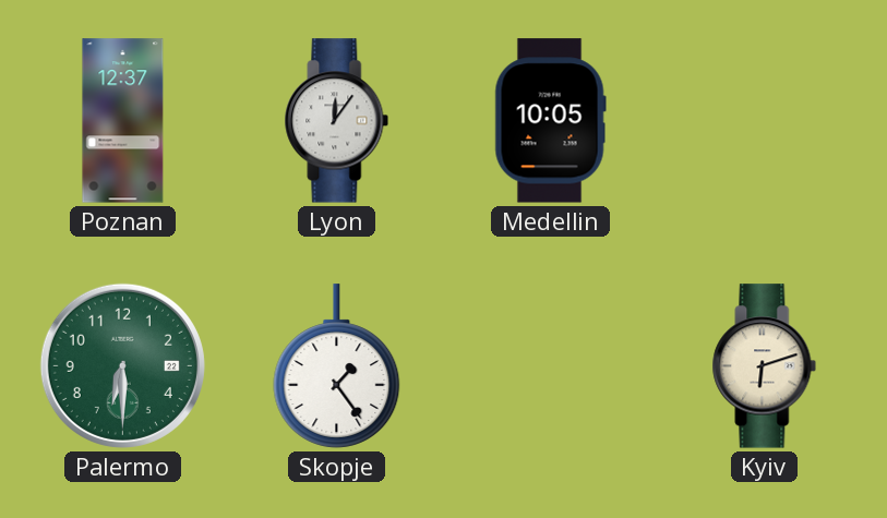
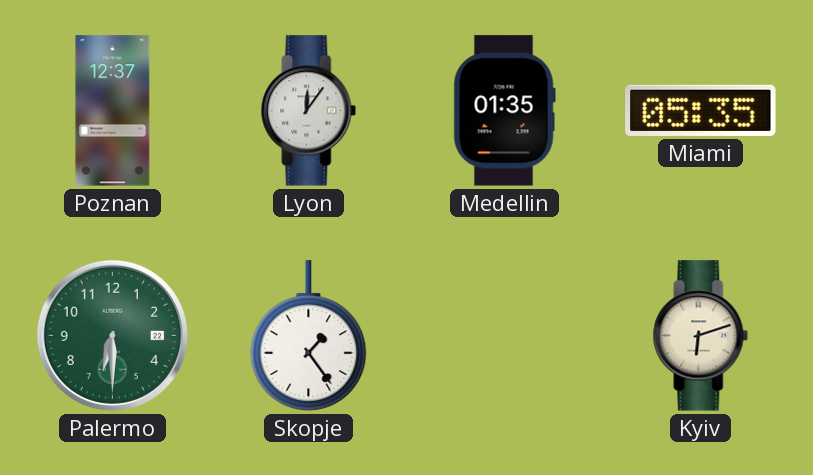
Medellin: 10:05 -> 01:35 (504, 111)
Miami: none -> 05:35 (701, 110)
